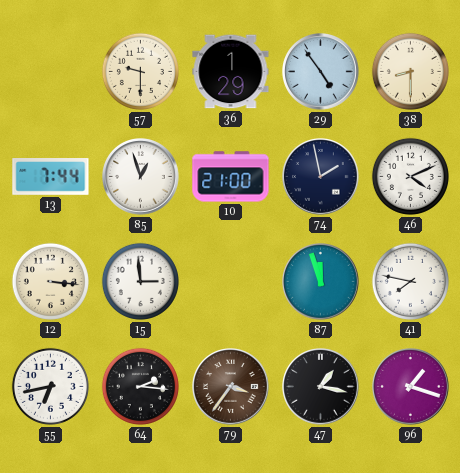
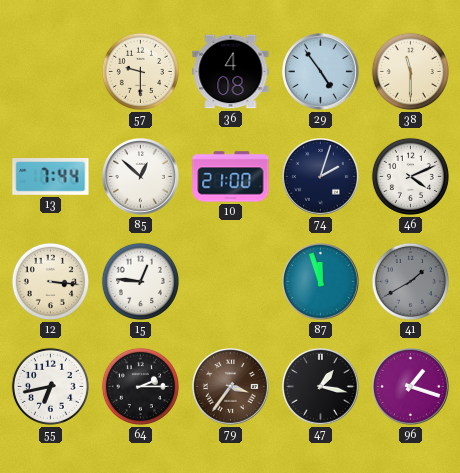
36: 1:29 -> 4:08 (231, 72)
38: 8:30 -> 11:30 (410, 71)
85: 12:57 -> 12:52 (141, 177)
74: 1:58 -> 2:03 (321, 177)
15: 2:59 -> 12:46 (140, 281)
41: 7:47 -> 1:40 (410, 281)
41 dial: white -> grey (410, 281)
64: 2:16 -> 2:15 (140, 386)
